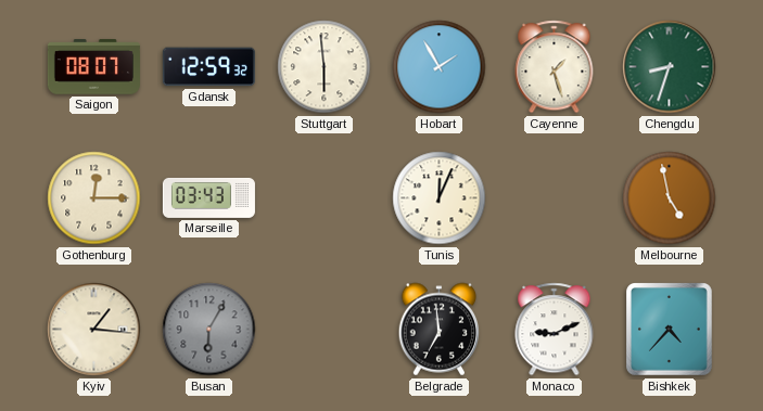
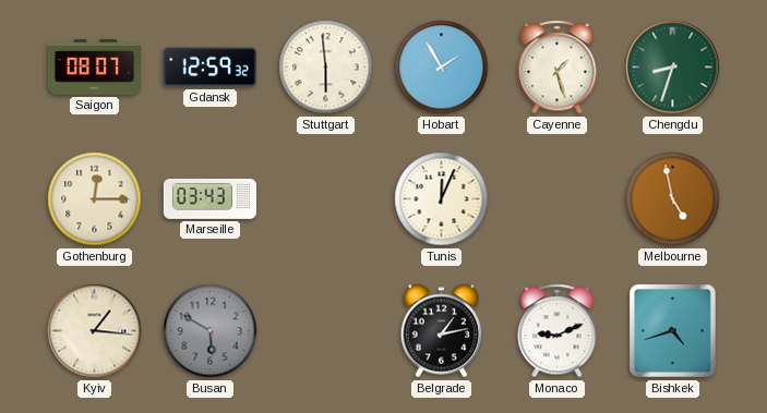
Busan: 6:05 -> 5:50 (211, 331)
Belgrade: 6:59 -> 1:13 (442, 331)
Bishkek: 4:37 -> 4:42 (673, 331)
